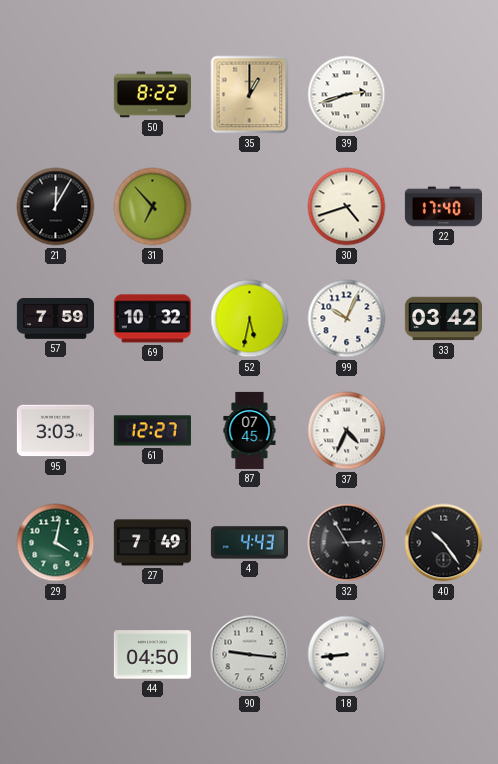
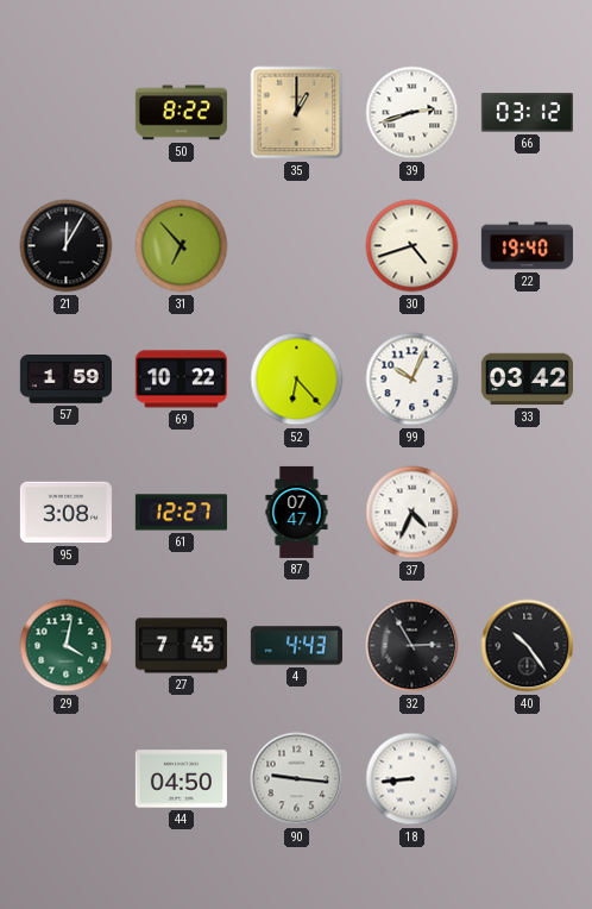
66: none -> 03:12 (527, 113)
22: 17:40 -> 19:40 (527, 246)
57: 7:59 -> 1:59 (65, 380)
69: 10:32 -> 10:22 (181, 380)
52: 5:32 -> 6:23 (297, 380)
95: 3:03 -> 3:08 (65, 513)
87: 07:45 -> 07:47 (297, 512)
27: 7:49 -> 7:45 (181, 646)
